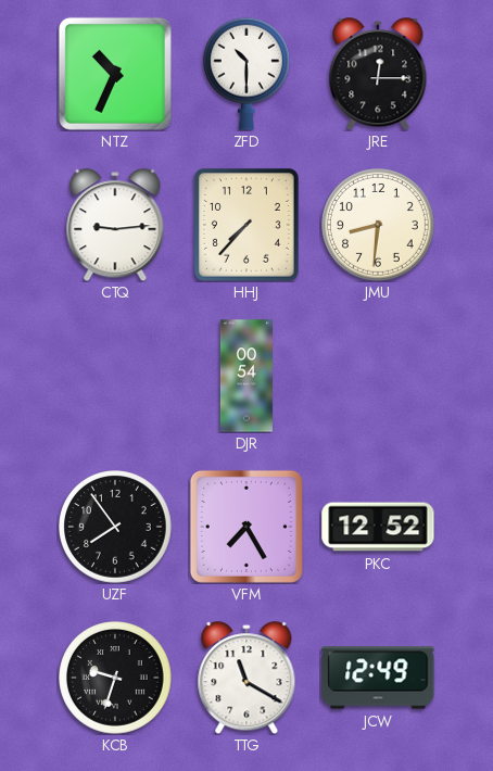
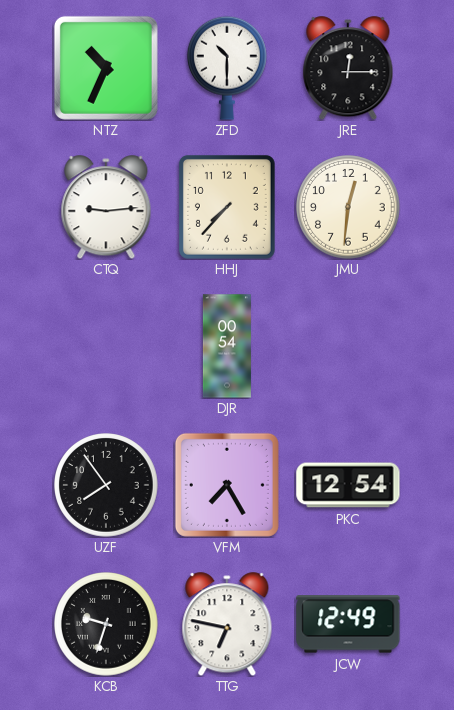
JMU: 8:31 -> 12:31 (349, 208)
PKC: 12:52 -> 12:54 (348, 485)
TTG: 11:20 -> 6:47 (227, 624)
